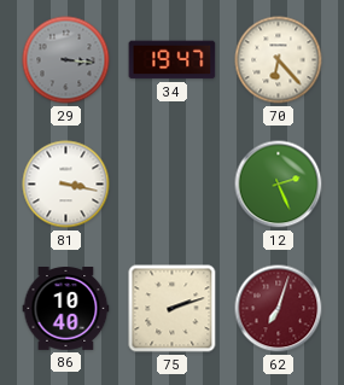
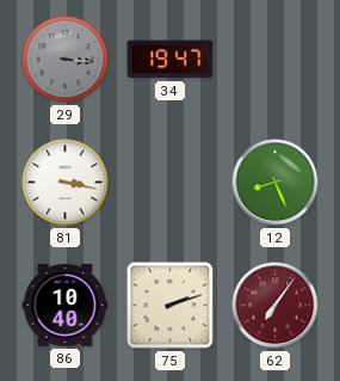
70: 6:23 -> none (279, 60)
12: 2:26 -> 8:26 (276, 183)
62: 7:03 -> 7:06 (276, 306)
